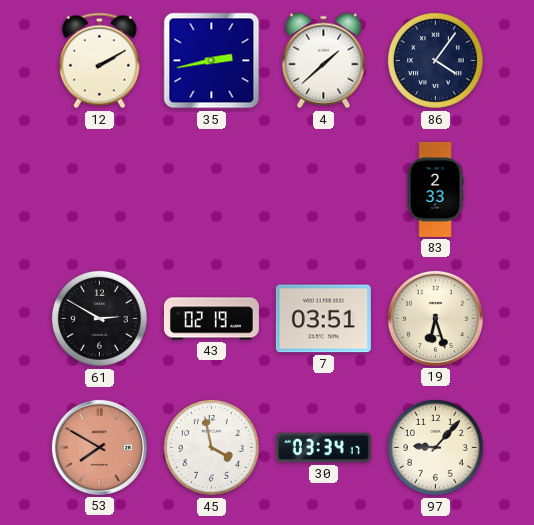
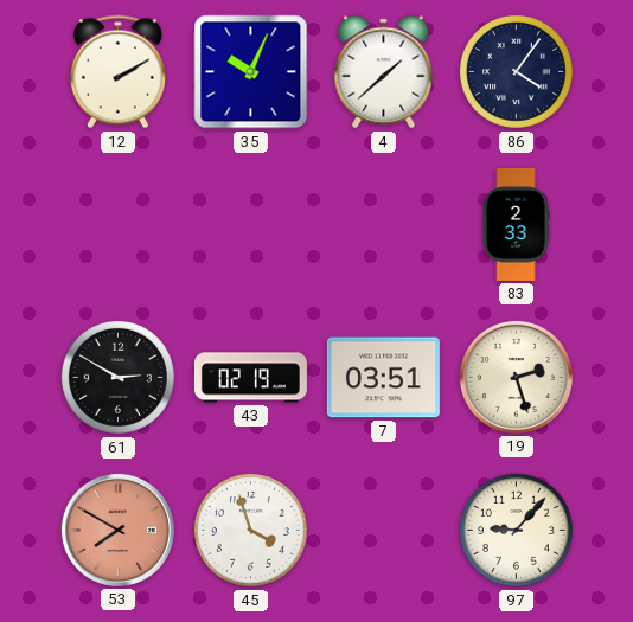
35: 2:43 -> 10:04 (251, 72)
19: 6:27 -> 2:27 (516, 377)
45: 3:58 -> 3:57 (250, 530)
30: 03:34 -> none (323, 448)
